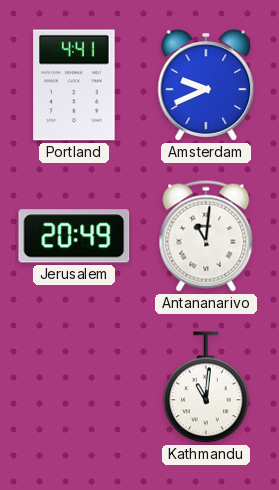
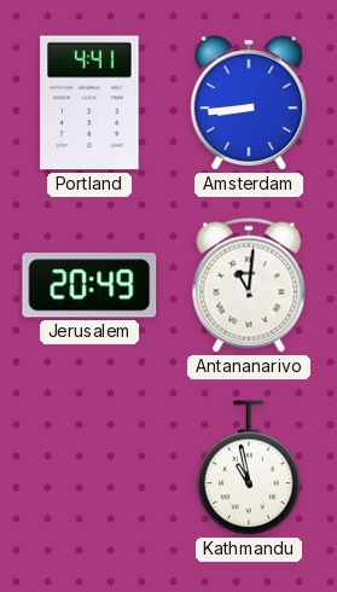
Amsterdam: 9:41 -> 8:44 (249, 104)
Kathmandu: 11:01 -> 10:58 (249, 469)
